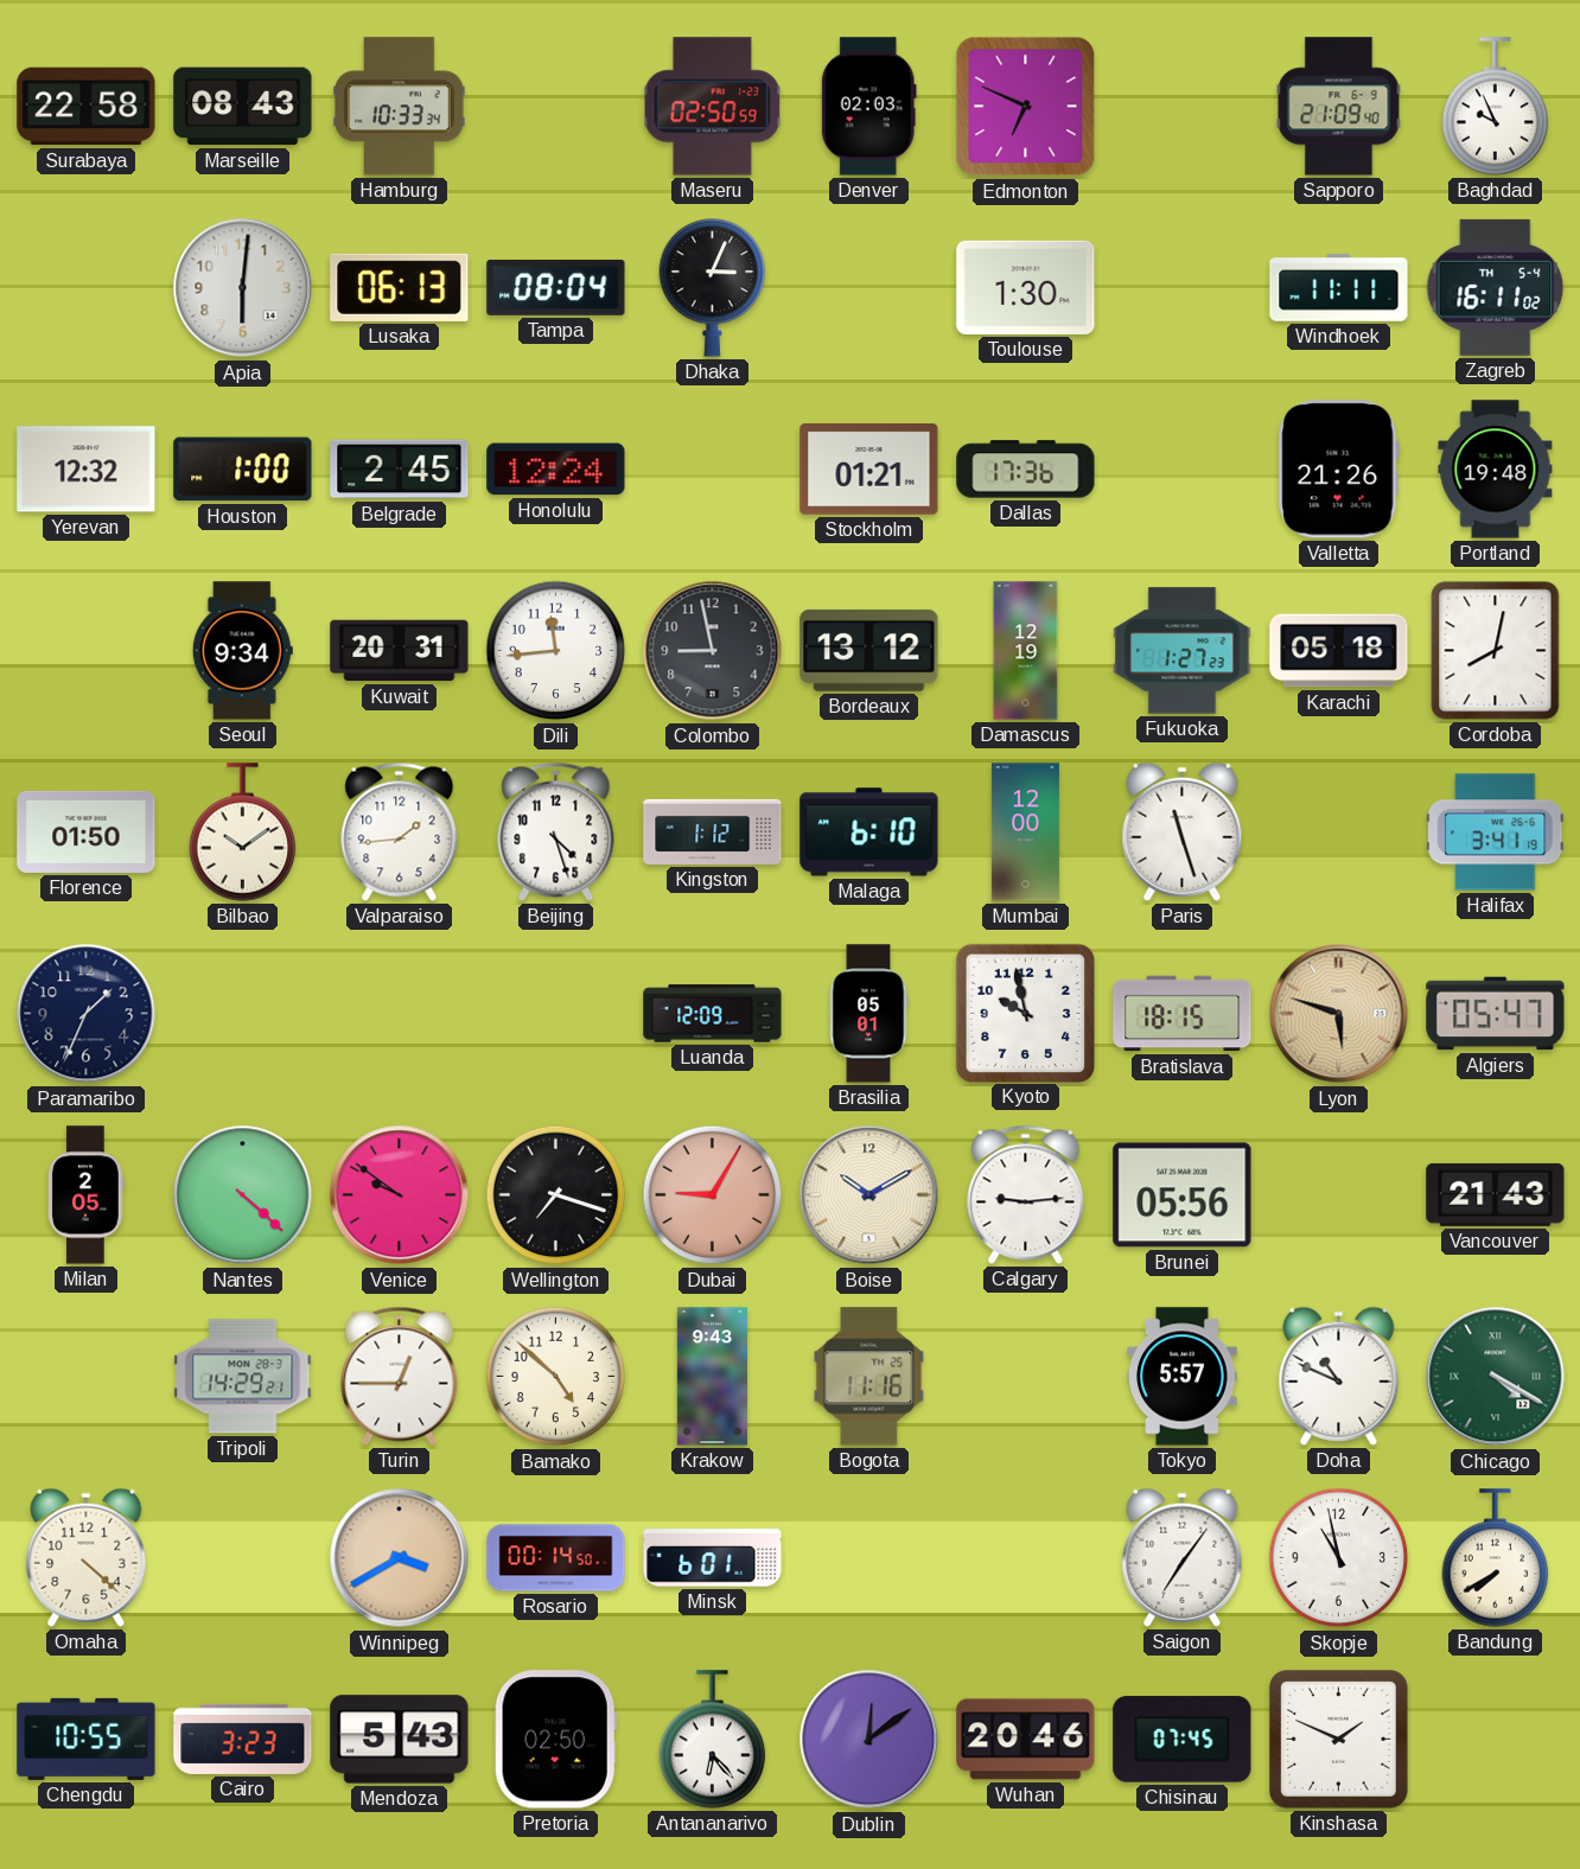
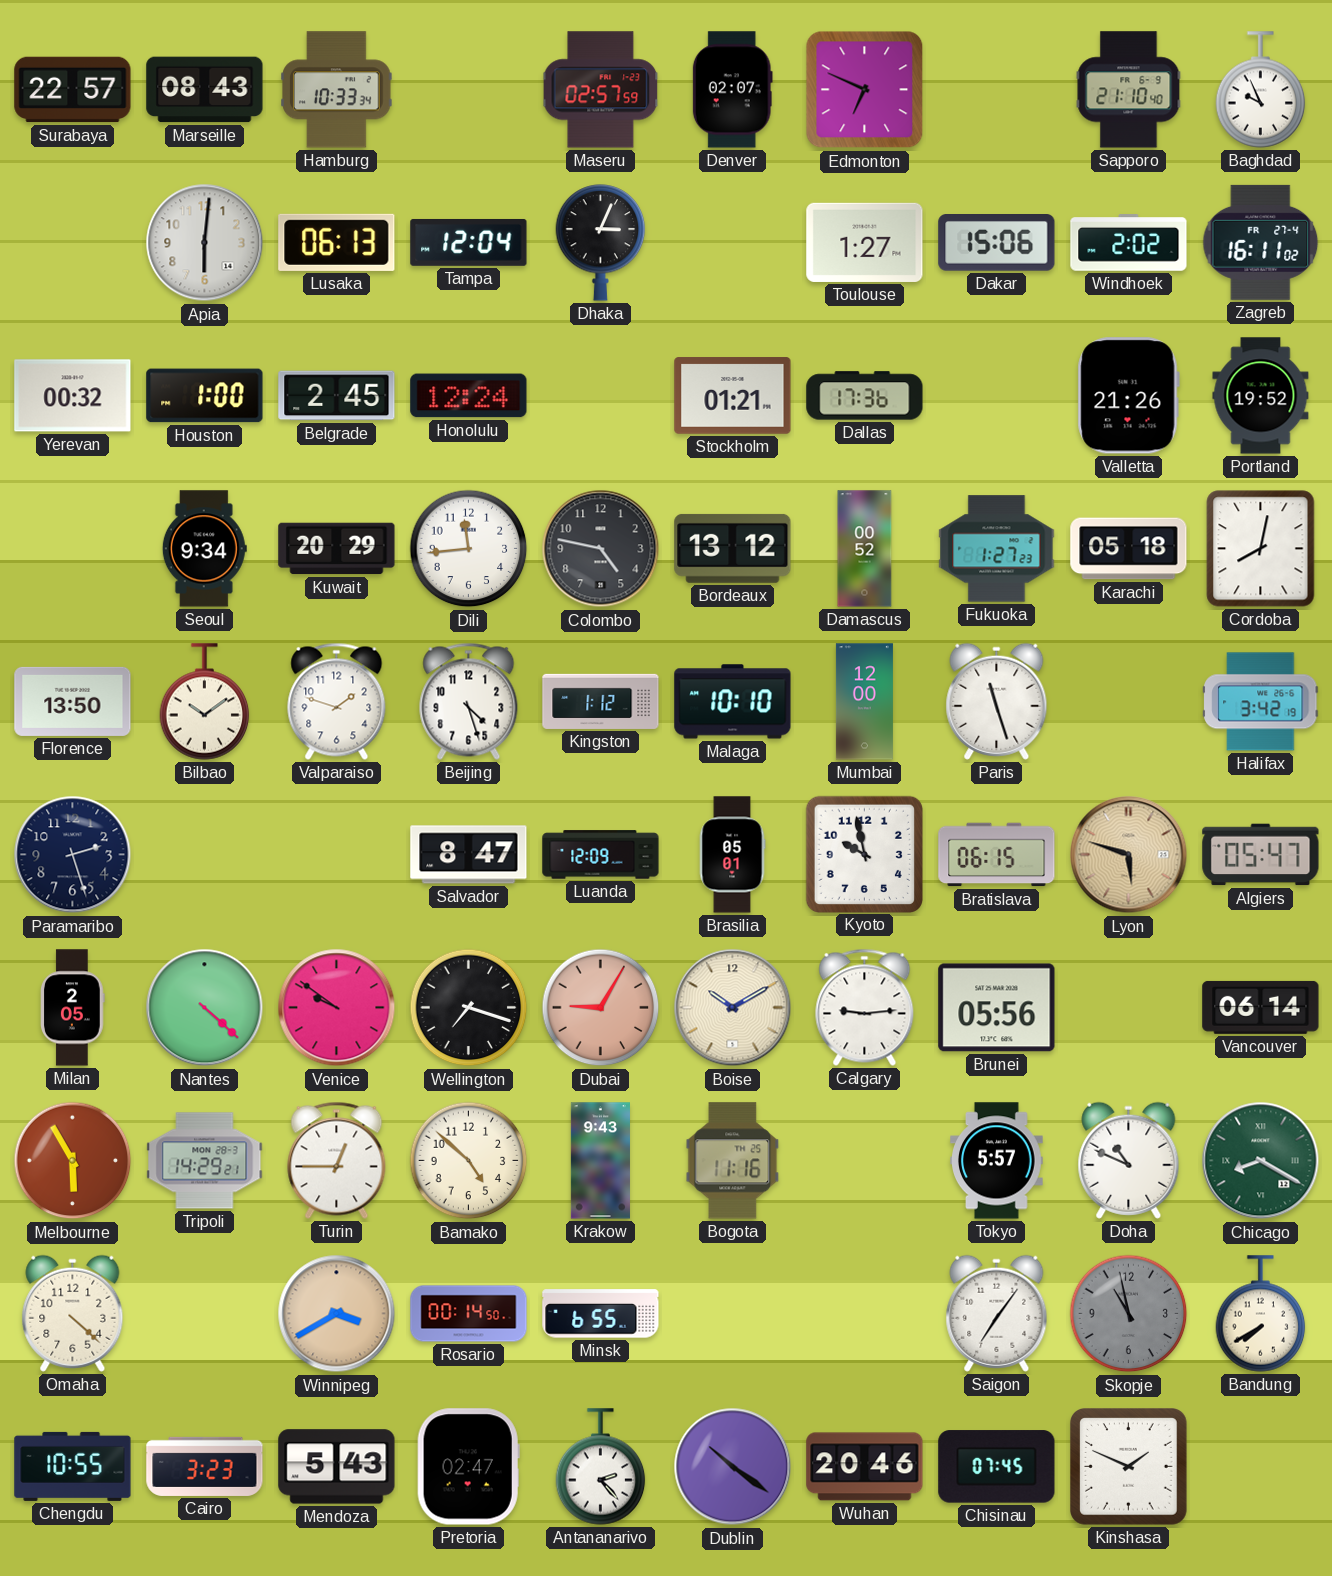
Surabaya: 22:58 -> 22:57 (73, 90)
Maseru: 02:50 -> 02:57 (601, 90)
Denver: 02:03 -> 02:07 (732, 90)
Sapporo: 21:09 -> 21:10 (1129, 90)
Tampa: 08:04 -> 12:04 (469, 242)
Toulouse: 1:30 -> 1:27 (865, 242)
Dakar: none -> 15:06 (997, 243)
Windhoek: 11:11 -> 2:02 (1129, 243)
Zagreb date: TH 5-4 -> FR 27-4 (1261, 242)
Yerevan: 12:32 -> 00:32 (73, 396)
Portland: 19:48 -> 19:52 (1261, 396)
Kuwait: 20:31 -> 20:29 (337, 549)
Colombo: 8:58 -> 4:47 (601, 549)
Damascus: 12:19 -> 00:52 (865, 549)
Florence: 01:50 -> 13:50 (73, 701)
Valparaiso: 1:44 -> 1:48 (337, 701)
Malaga: 6:10 -> 10:10 (733, 702)
Halifax: 3:41 -> 3:42 (1261, 702)
Paramaribo: 1:34 -> 2:27 (73, 855)
Salvador: none -> 8:47 (469, 855)
Bratislava: 18:15 -> 06:15 (997, 855)
Vancouver: 21:43 -> 06:14 (1261, 1007)
Melbourne: none -> 5:55 (73, 1161)
Chicago: 4:20 -> 8:20 (1261, 1161)
Minsk: 6:01 -> 6:55 (601, 1314)
Skopje dial: white -> grey (1129, 1314)
Pretoria: 02:50 -> 02:47 (468, 1467)
Antananarivo: 6:23 -> 2:23 (601, 1467)
Dublin: 12:09 -> 10:21 (733, 1467)
